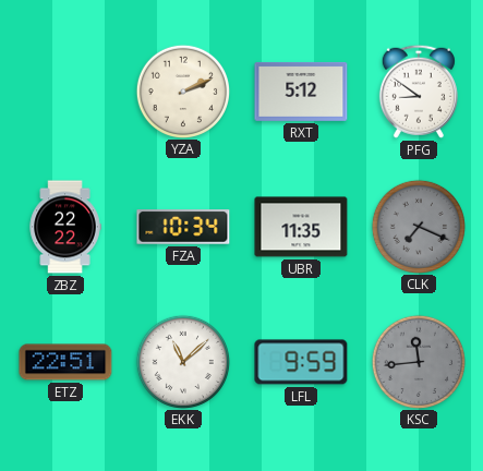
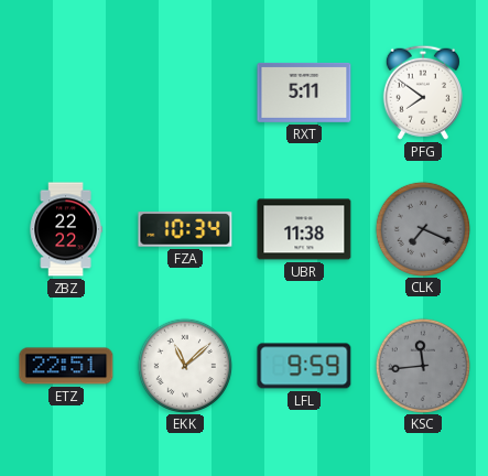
YZA: 2:11 -> none (182, 90)
RXT: 5:12 -> 5:11 (304, 93)
PFG: 8:51 -> 7:51 (423, 93)
UBR: 11:35 -> 11:38 (304, 229)
